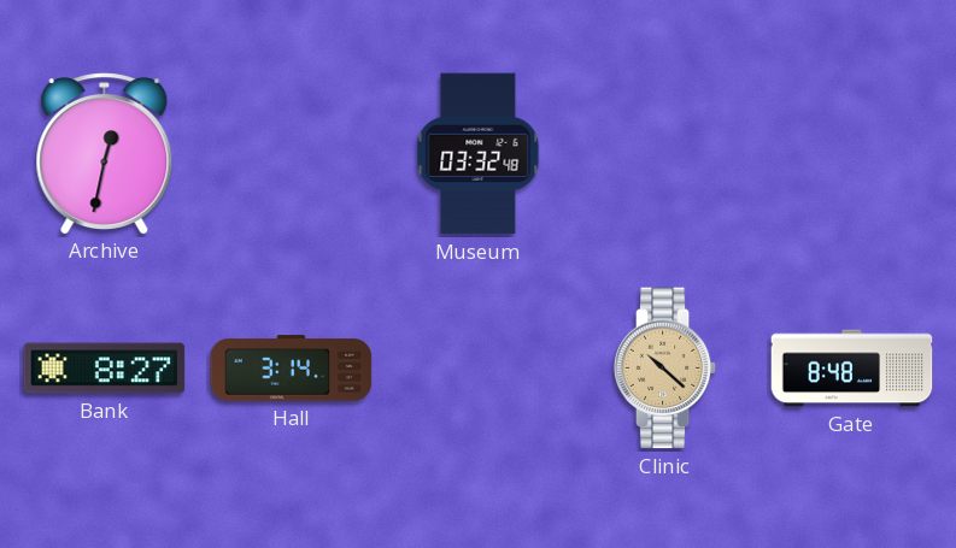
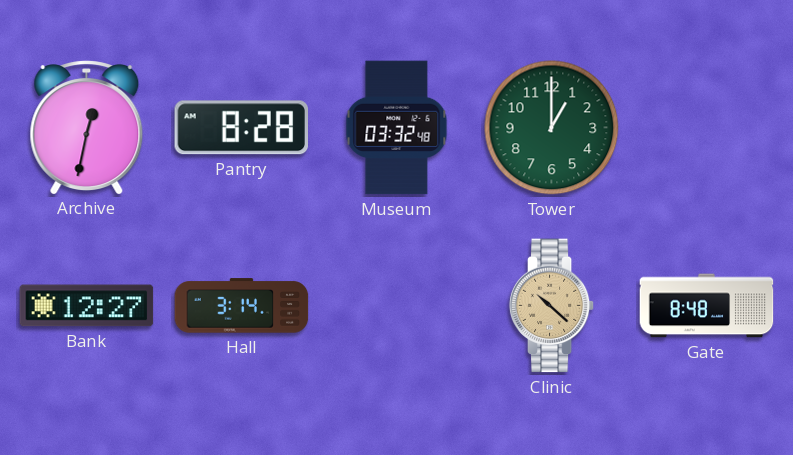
Pantry: none -> 8:28 (241, 128)
Tower: none -> 1:00 (552, 128)
Bank: 8:27 -> 12:27 (87, 306)
